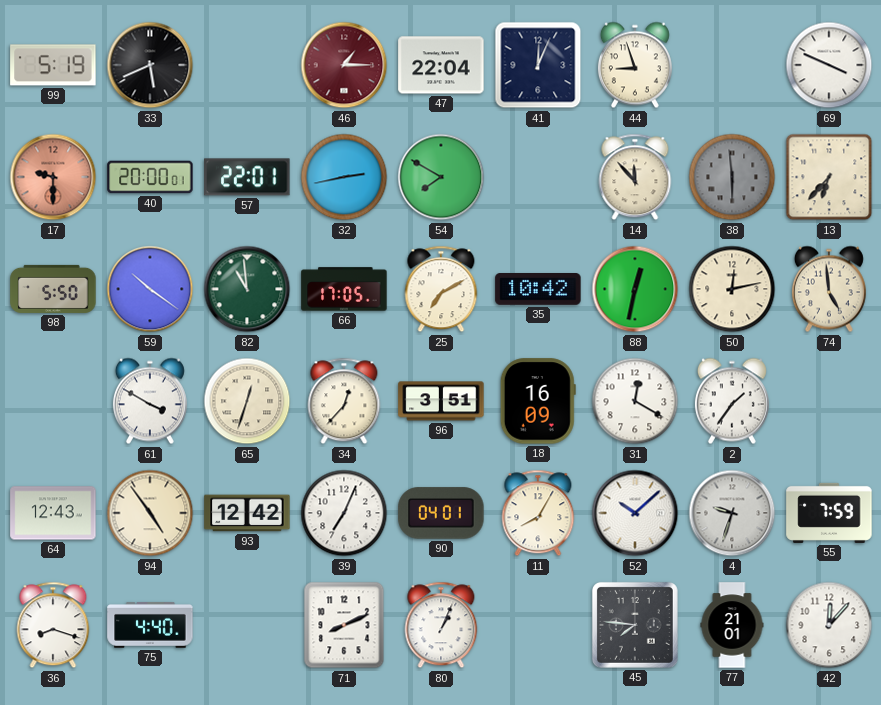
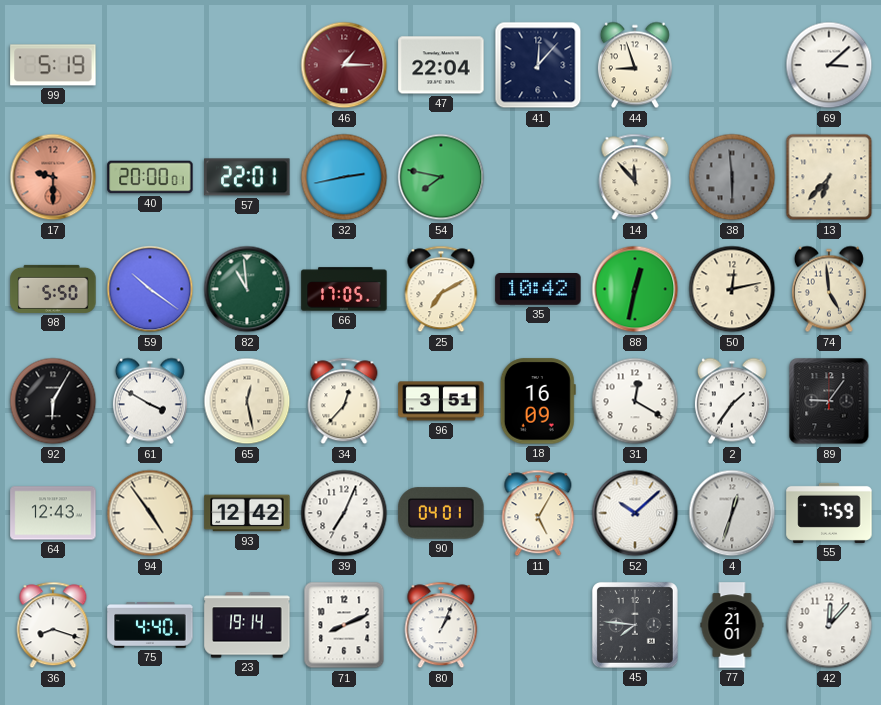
33: 5:41 -> none (150, 65)
41: 12:04 -> 12:07 (538, 65)
69: 3:49 -> 3:08 (829, 65)
54: 7:50 -> 7:47 (441, 177)
92: none -> 6:05 (53, 401)
65: 12:33 -> 12:28 (247, 401)
89: none -> 9:06 (829, 401)
11: 8:05 -> 5:05 (538, 513)
4: 9:33 -> 12:33 (732, 513)
23: none -> 19:14 (247, 625)
